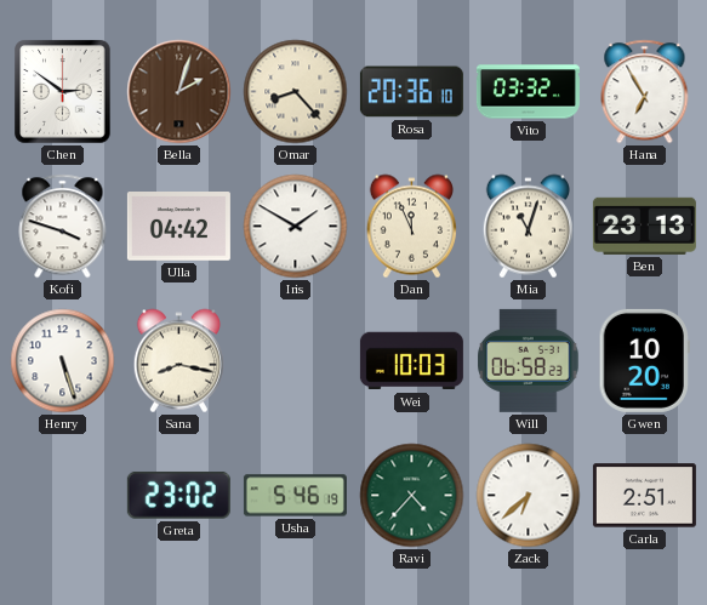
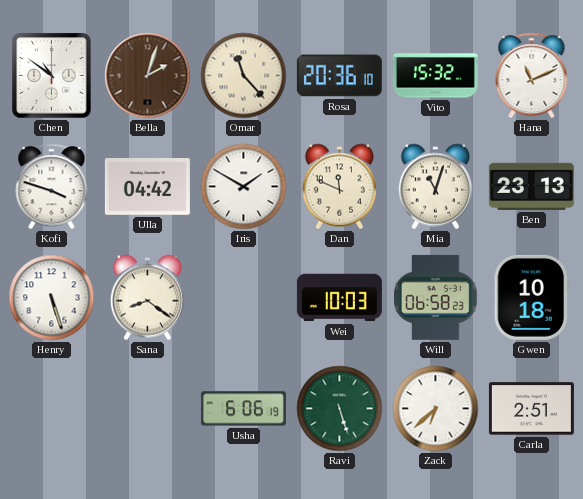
Chen: 2:51 -> 10:51 (52, 76)
Omar: 8:23 -> 11:23 (244, 76)
Vito: 03:32 -> 15:32 (435, 76)
Hana: 6:55 -> 11:11 (532, 76)
Dan: 11:56 -> 11:49 (339, 187)
Sana: 8:17 -> 8:21 (147, 298)
Gwen: 10:20 -> 10:18 (531, 297)
Greta: 23:02 -> none (178, 495)
Usha: 5:46 -> 6:06 (243, 409)
Ravi: 4:37 -> 5:27 (340, 409)
